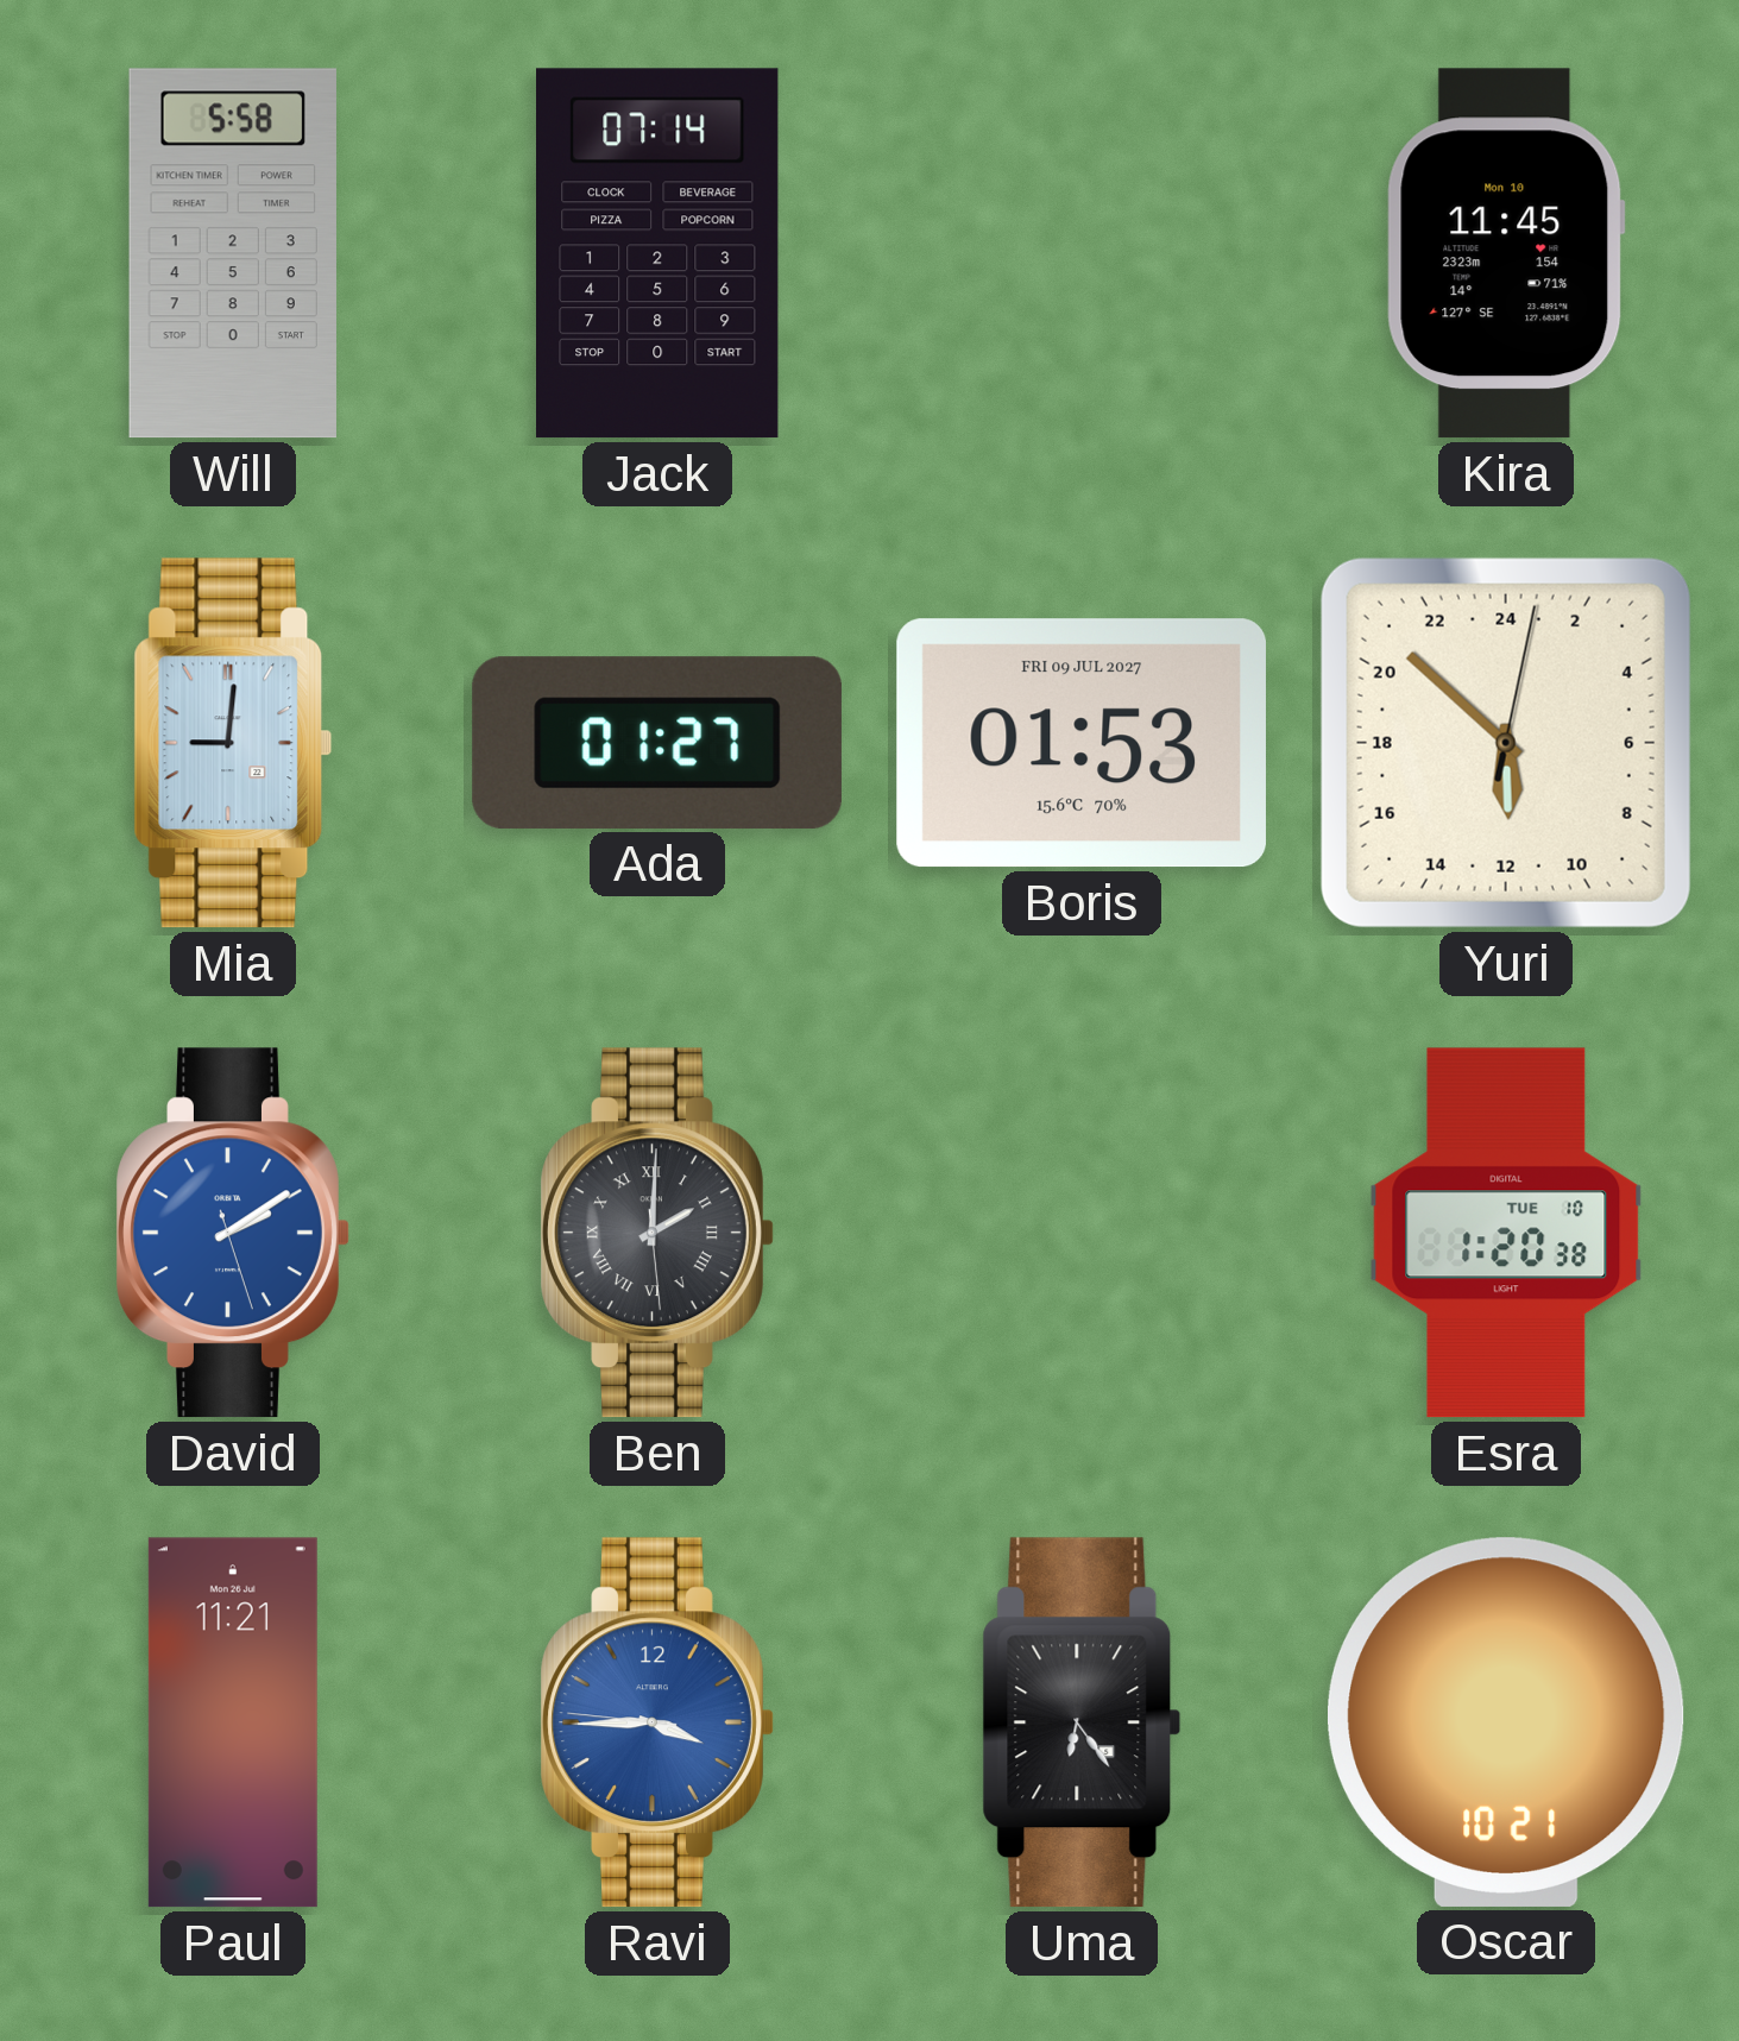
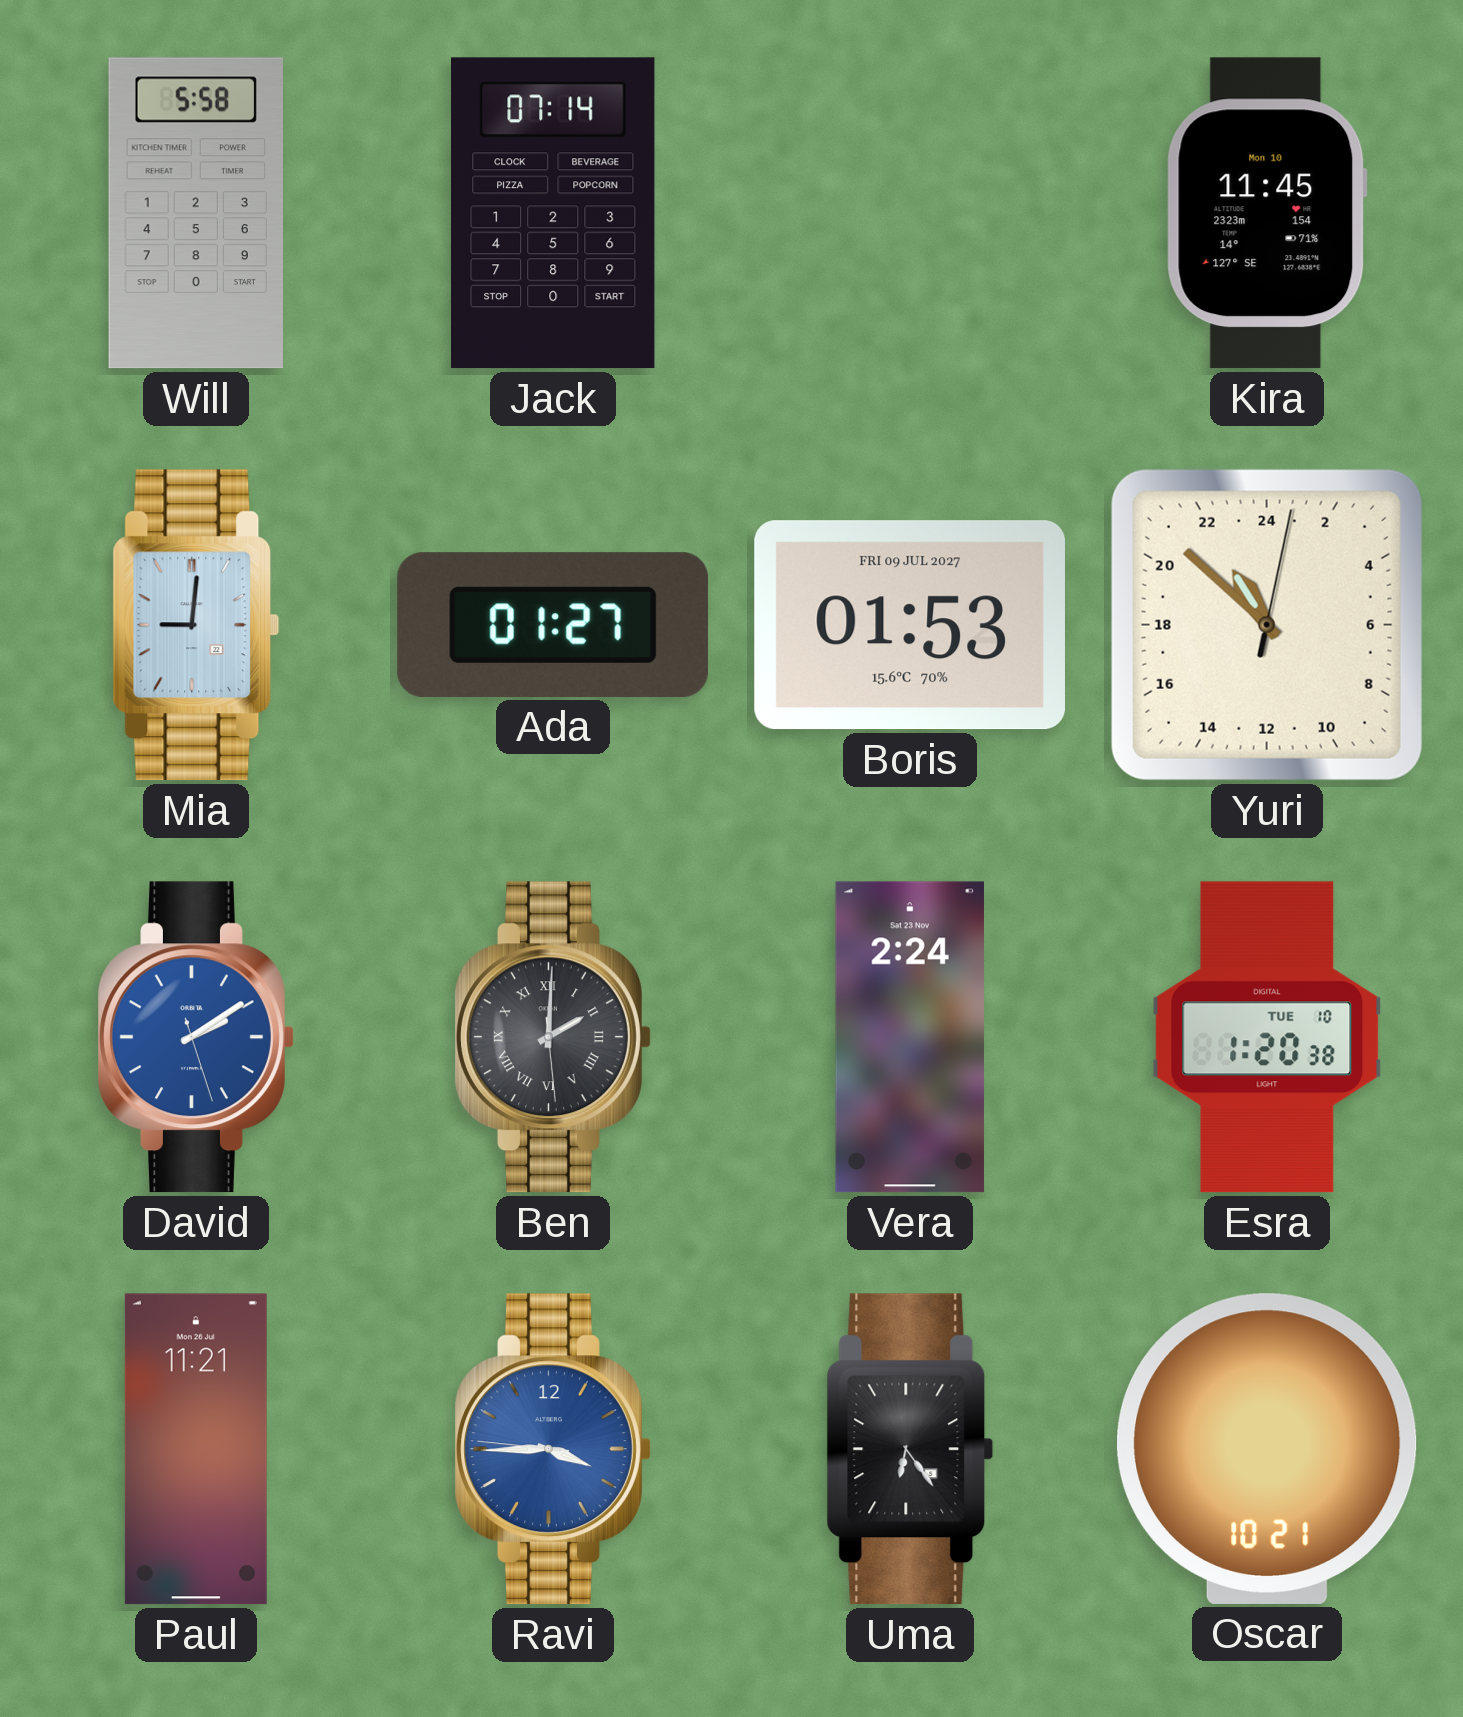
Yuri: 11:52 -> 21:52 (1267, 625)
Vera: none -> 2:24 (910, 1037)
